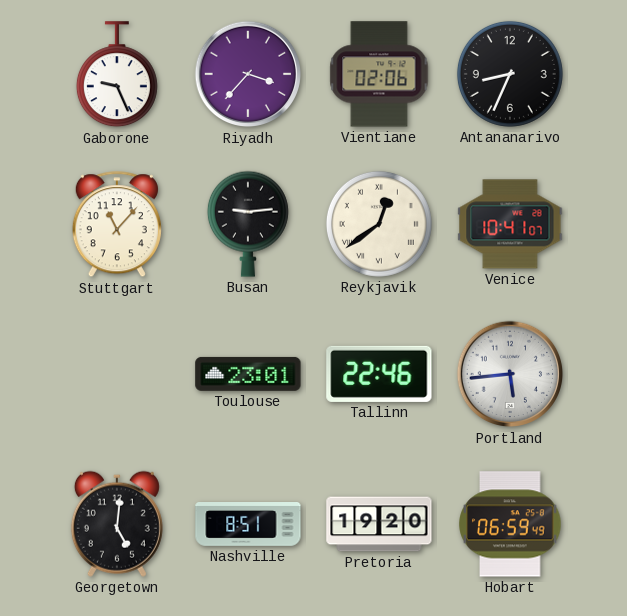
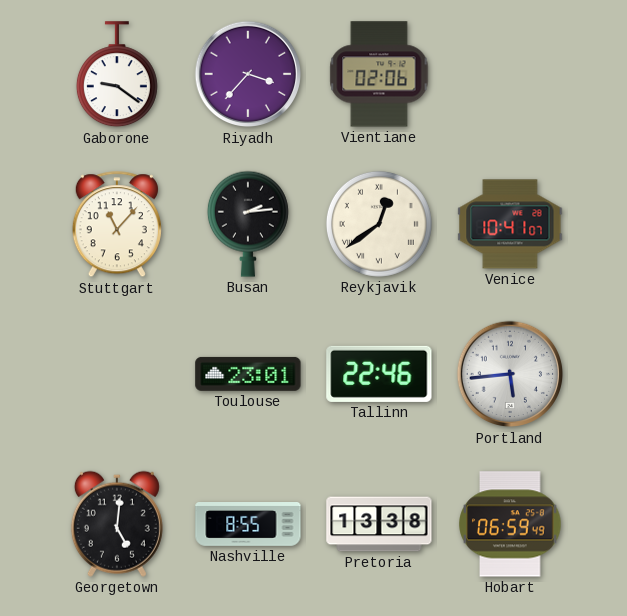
Gaborone: 9:26 -> 9:21 (117, 75)
Antananarivo: 8:34 -> none (510, 74)
Busan: 9:14 -> 2:14 (248, 224)
Nashville: 8:51 -> 8:55 (248, 525)
Pretoria: 19:20 -> 13:38 (379, 524)
